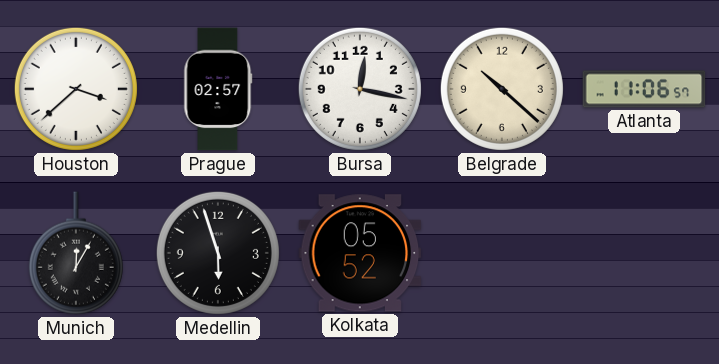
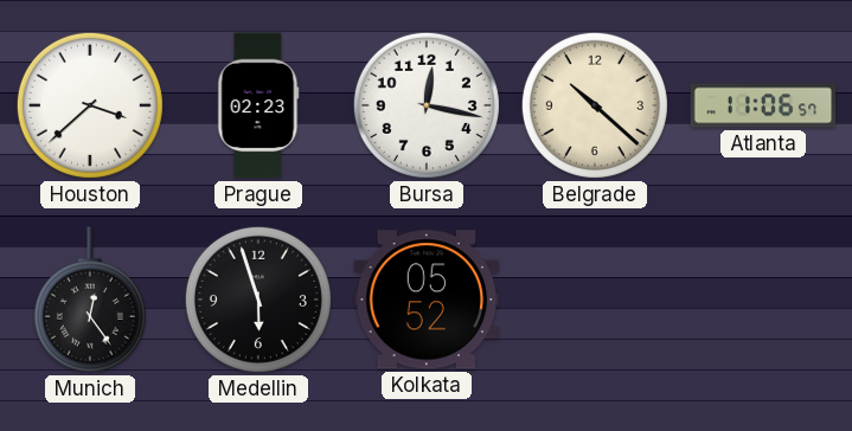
Prague: 02:57 -> 02:23 (258, 105)
Munich: 12:05 -> 12:24 (90, 300)
